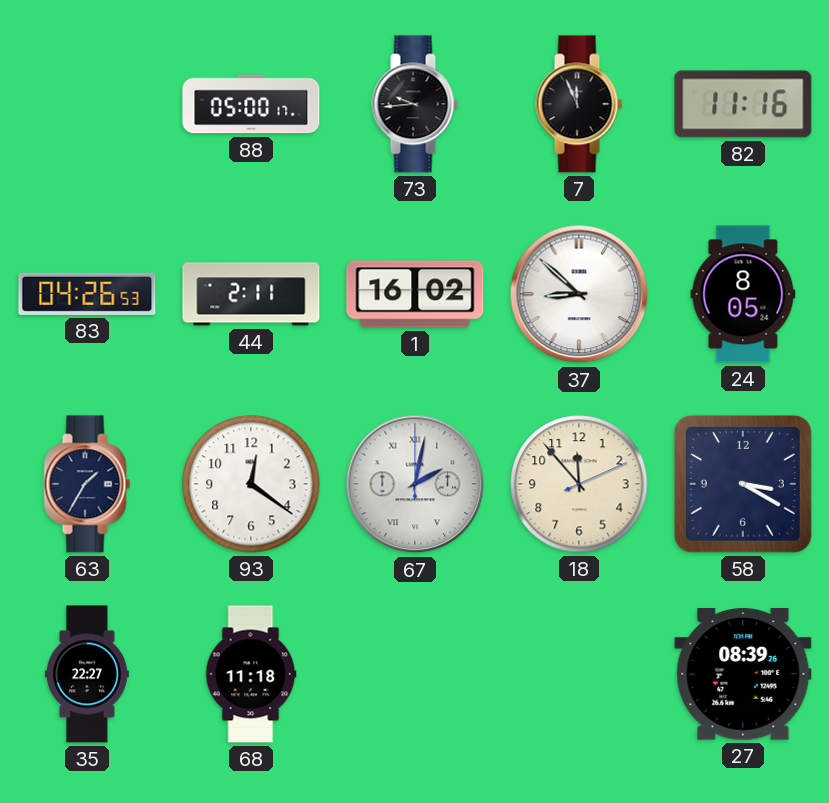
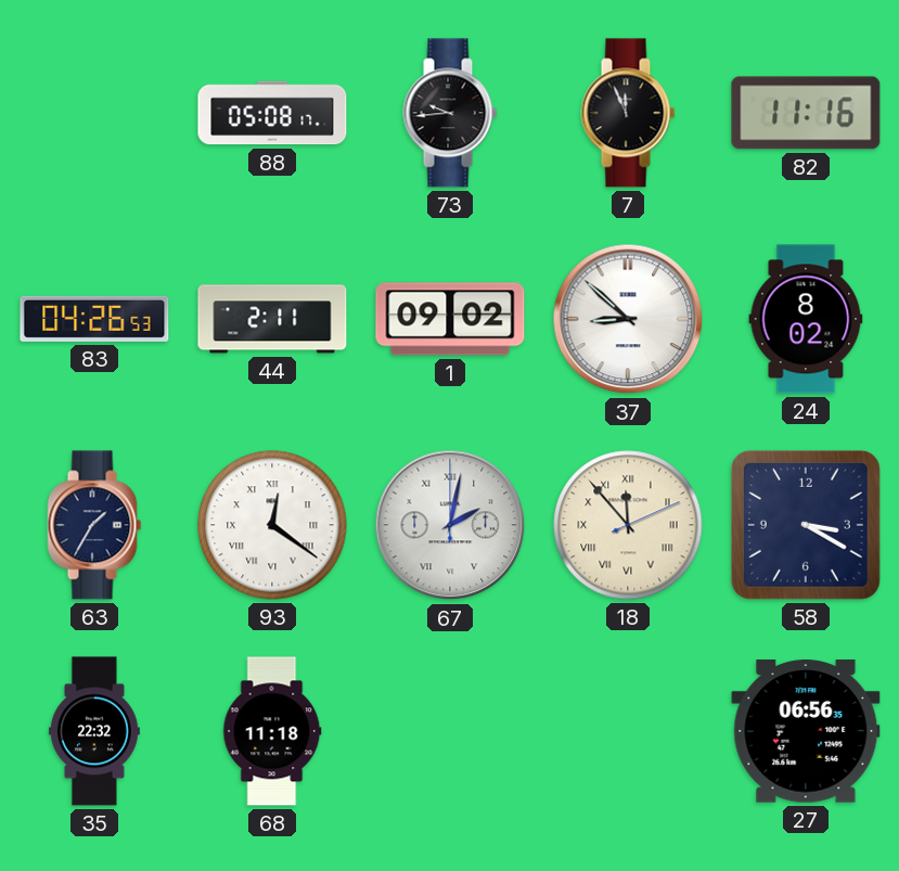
88: 05:00 -> 05:08 (272, 113)
1: 16:02 -> 09:02 (450, 319)
24: 8:05 -> 8:02 (806, 319)
93 numerals: Arabic -> Roman (272, 525)
18 numerals: Arabic -> Roman (628, 525)
35: 22:27 -> 22:32 (94, 731)
27: 08:39 -> 06:56 (806, 731)
